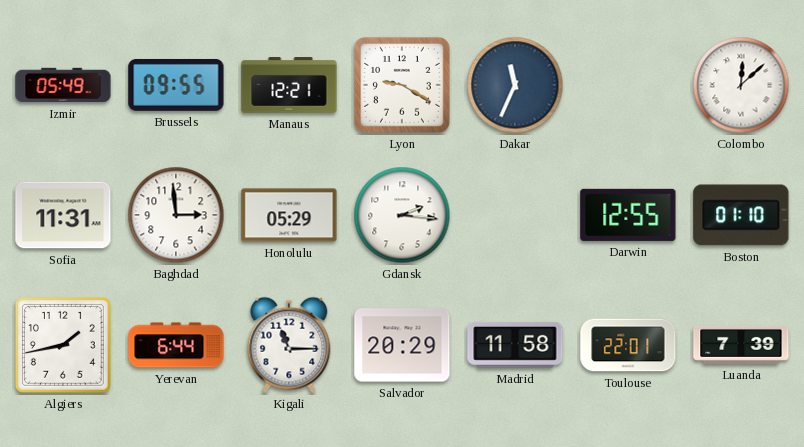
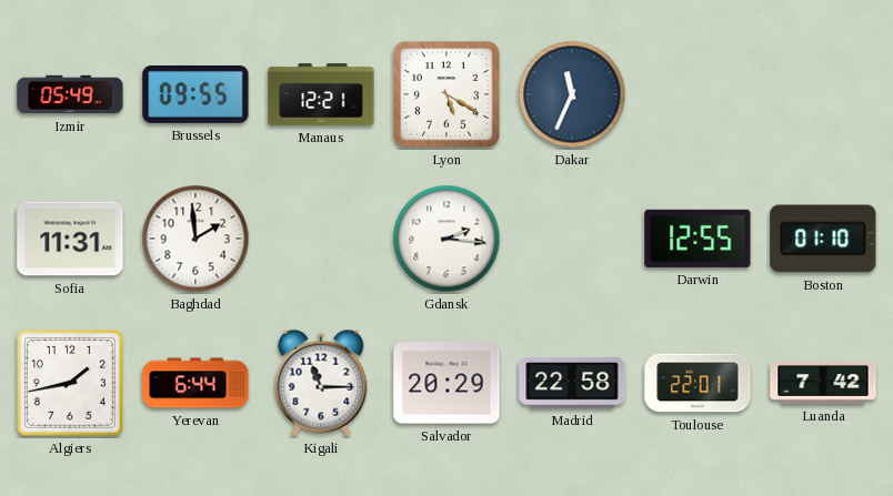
Lyon: 9:20 -> 5:20 (446, 94)
Colombo: 12:08 -> none (741, 85)
Baghdad: 2:59 -> 1:59 (195, 239)
Honolulu: 05:29 -> none (289, 215)
Madrid: 11:58 -> 22:58 (572, 383)
Luanda: 7:39 -> 7:42 (823, 383)
